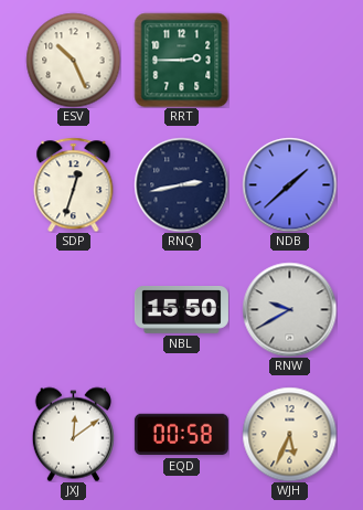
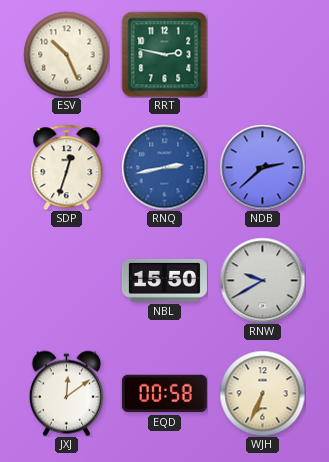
RRT: 2:45 -> 2:47 (164, 54)
RNQ dial: navy -> blue (164, 167)
NDB: 1:38 -> 2:38 (262, 167)
WJH: 5:34 -> 6:34 (262, 393)
